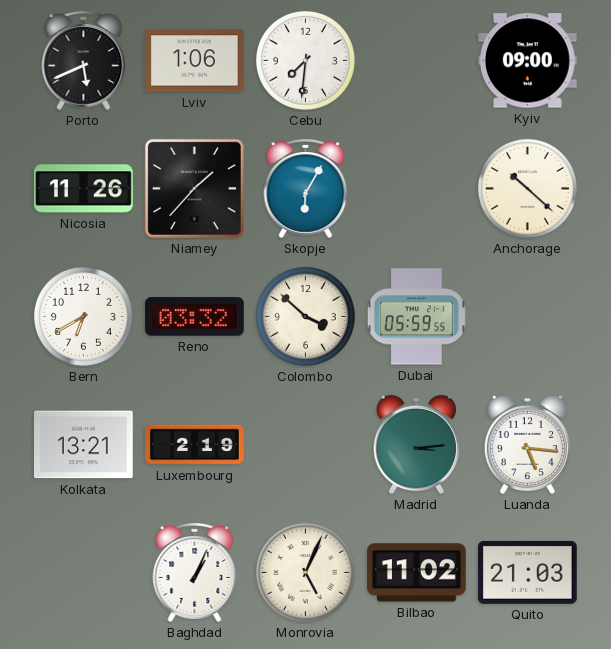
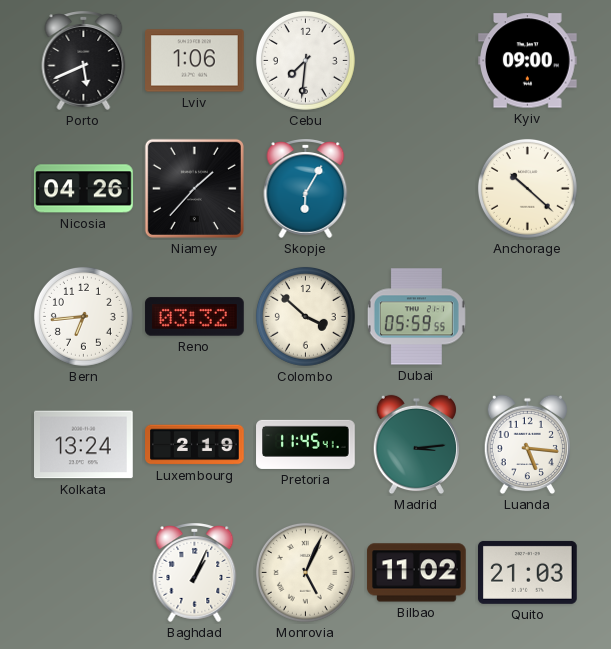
Nicosia: 11:26 -> 04:26 (84, 189)
Bern: 6:40 -> 6:44 (83, 316)
Kolkata: 13:21 -> 13:24 (84, 445)
Pretoria: none -> 11:45 (306, 444)
